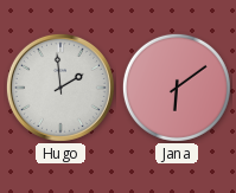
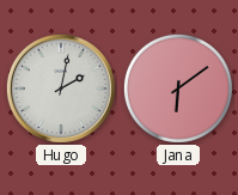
Hugo: 1:59 -> 2:02 (61, 89)
